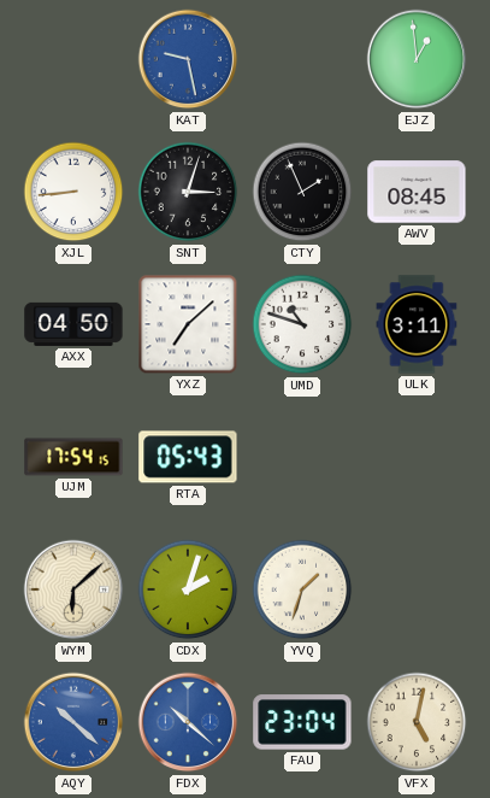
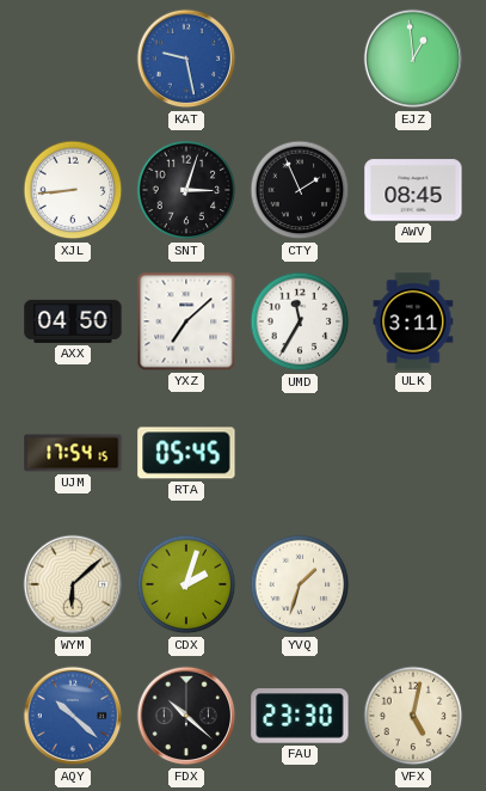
UMD: 10:48 -> 11:35 (300, 321)
RTA: 05:43 -> 05:45 (186, 453)
FDX dial: blue -> black (186, 716)
FAU: 23:04 -> 23:30 (300, 716)
